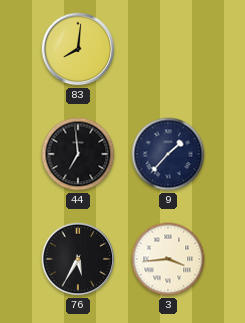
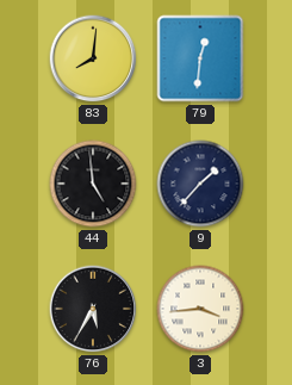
79: none -> 12:31 (200, 58)
44: 6:59 -> 4:59 (93, 184)
